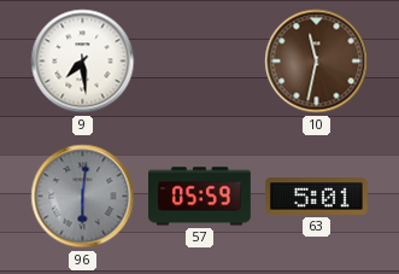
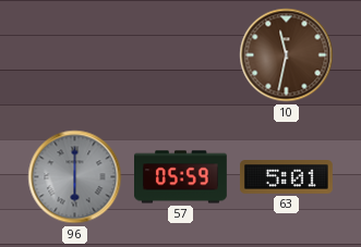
9: 7:29 -> none (83, 62)
96: 6:01 -> 6:00 (75, 177)
